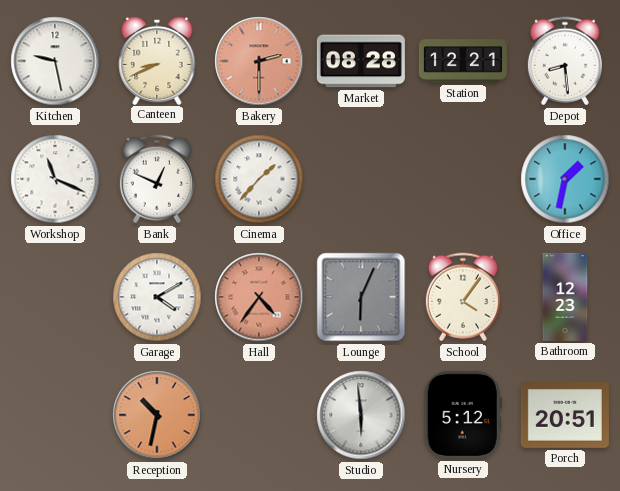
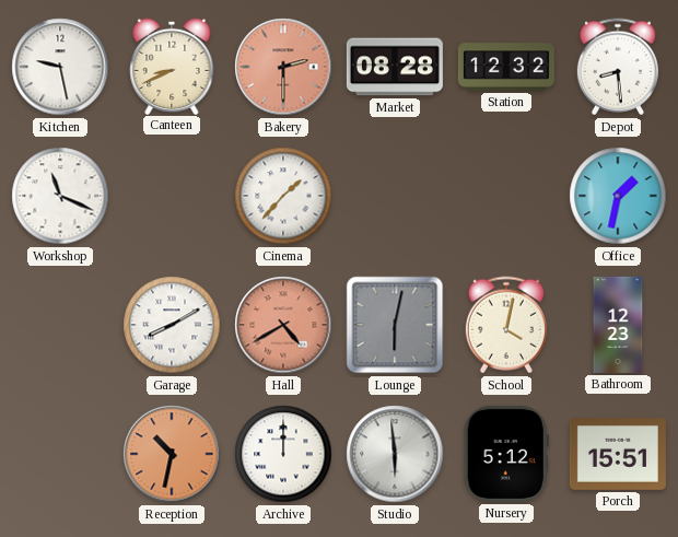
Station: 12:21 -> 12:32 (506, 67)
Bank: 12:49 -> none (157, 179)
Garage: 4:10 -> 8:10 (172, 325)
Hall: 4:36 -> 4:40 (283, 325)
Lounge: 6:04 -> 6:02 (395, 325)
School: 4:06 -> 4:02 (506, 325)
Archive: none -> 12:00 (283, 454)
Porch: 20:51 -> 15:51 (618, 455)
